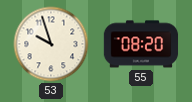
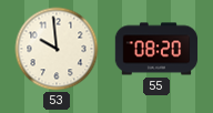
53: 9:57 -> 9:59 (57, 49)
